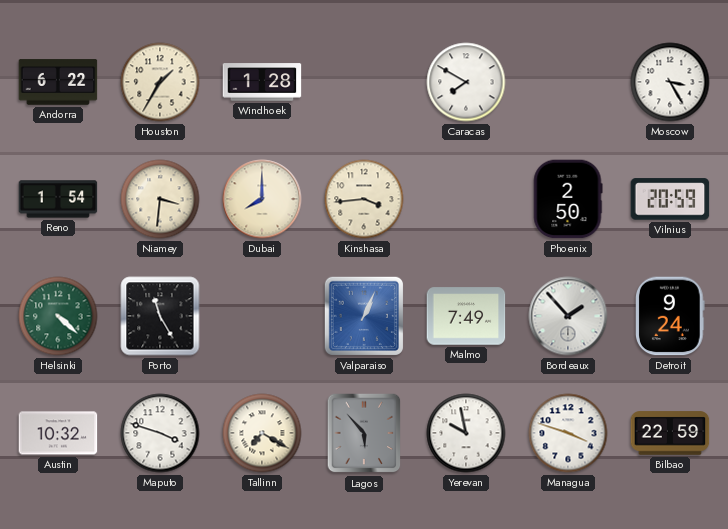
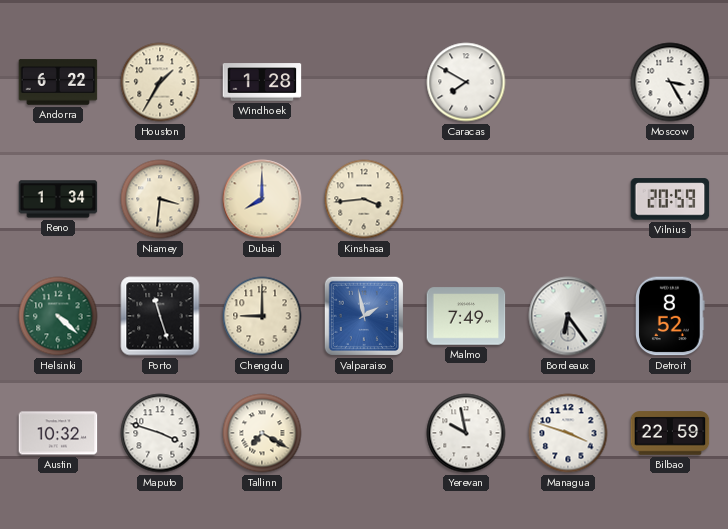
Reno: 1:54 -> 1:34 (58, 199)
Phoenix: 2:50 -> none (568, 199)
Porto: 11:25 -> 11:27 (160, 316)
Chengdu: none -> 9:00 (262, 316)
Valparaiso: 1:04 -> 1:58 (364, 316)
Bordeaux: 1:53 -> 6:24 (568, 316)
Detroit: 9:24 -> 8:52 (671, 316)
Lagos: 5:53 -> none (364, 433)
